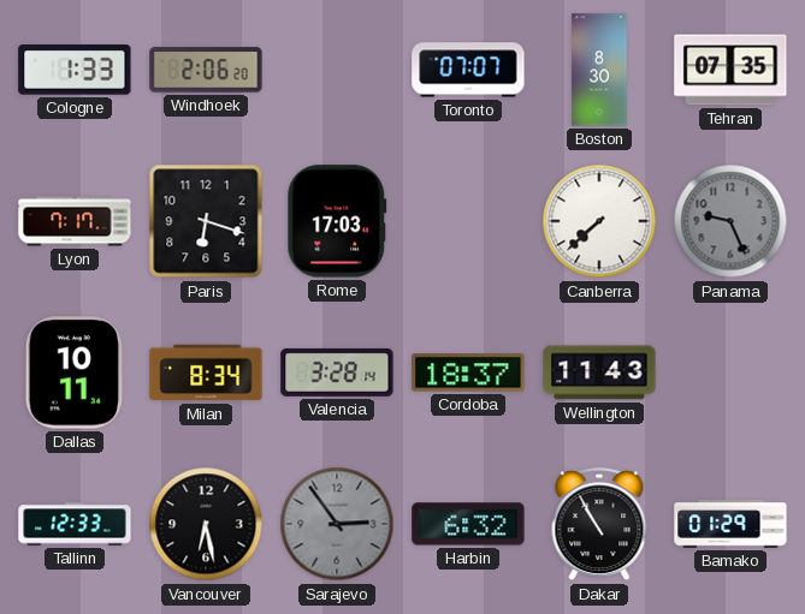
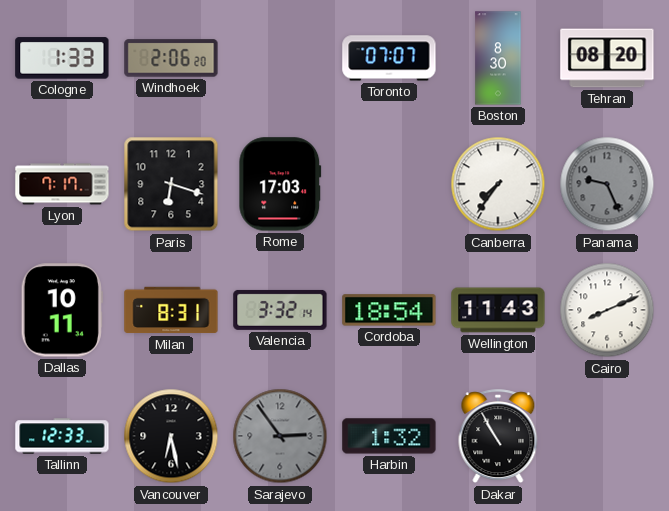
Tehran: 07:35 -> 08:20 (607, 58)
Canberra: 7:38 -> 7:36 (498, 184)
Milan: 8:34 -> 8:31 (171, 310)
Valencia: 3:28 -> 3:32 (280, 310)
Cordoba: 18:37 -> 18:54 (389, 310)
Cairo: none -> 8:11 (607, 310)
Harbin: 6:32 -> 1:32 (389, 436)
Bamako: 01:29 -> none (730, 524)
